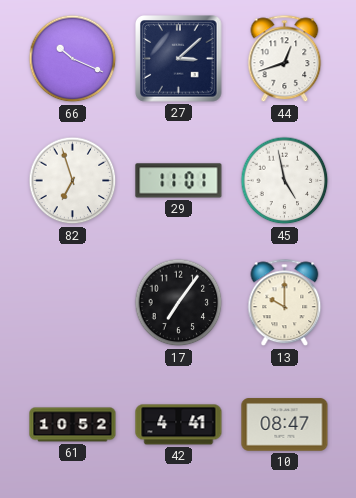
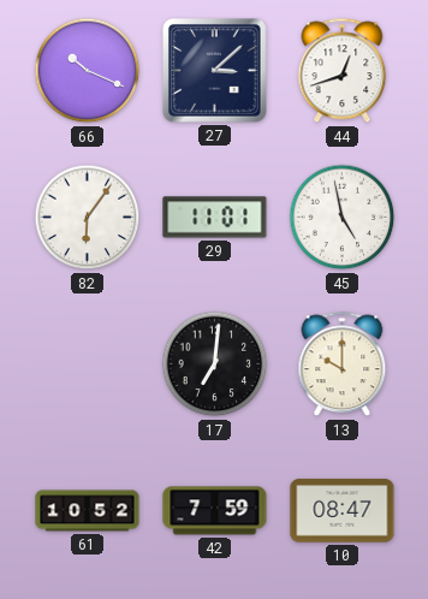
82: 6:57 -> 6:06 (88, 218)
17: 7:06 -> 7:01 (215, 364)
42: 4:41 -> 7:59 (215, 511)
